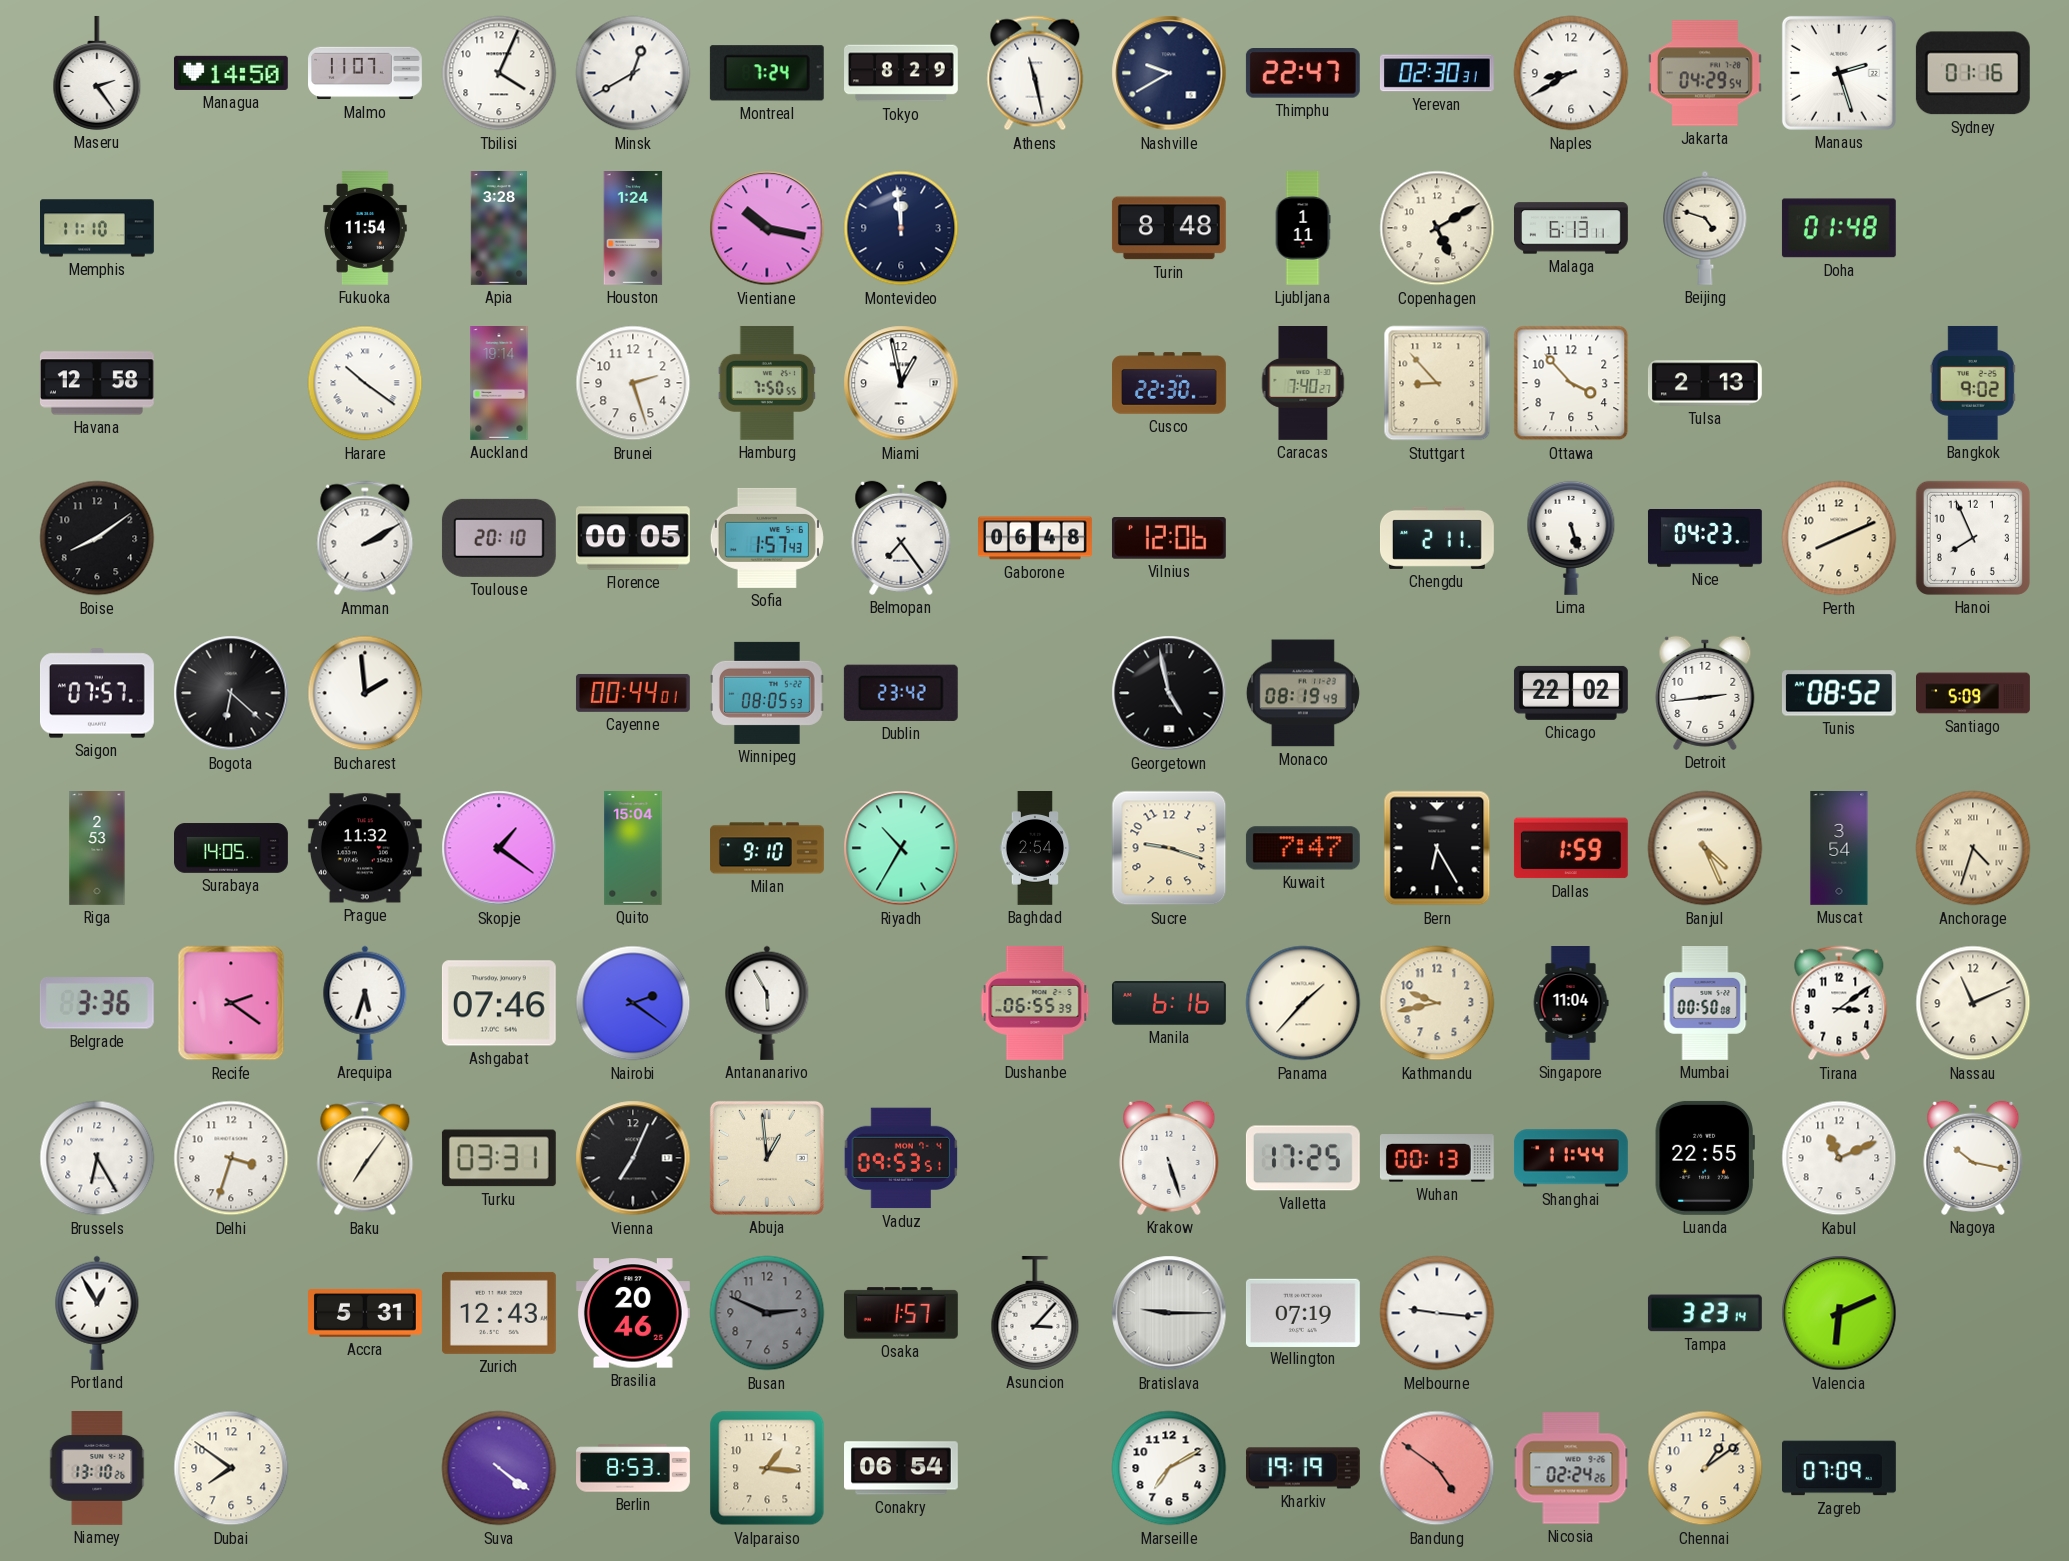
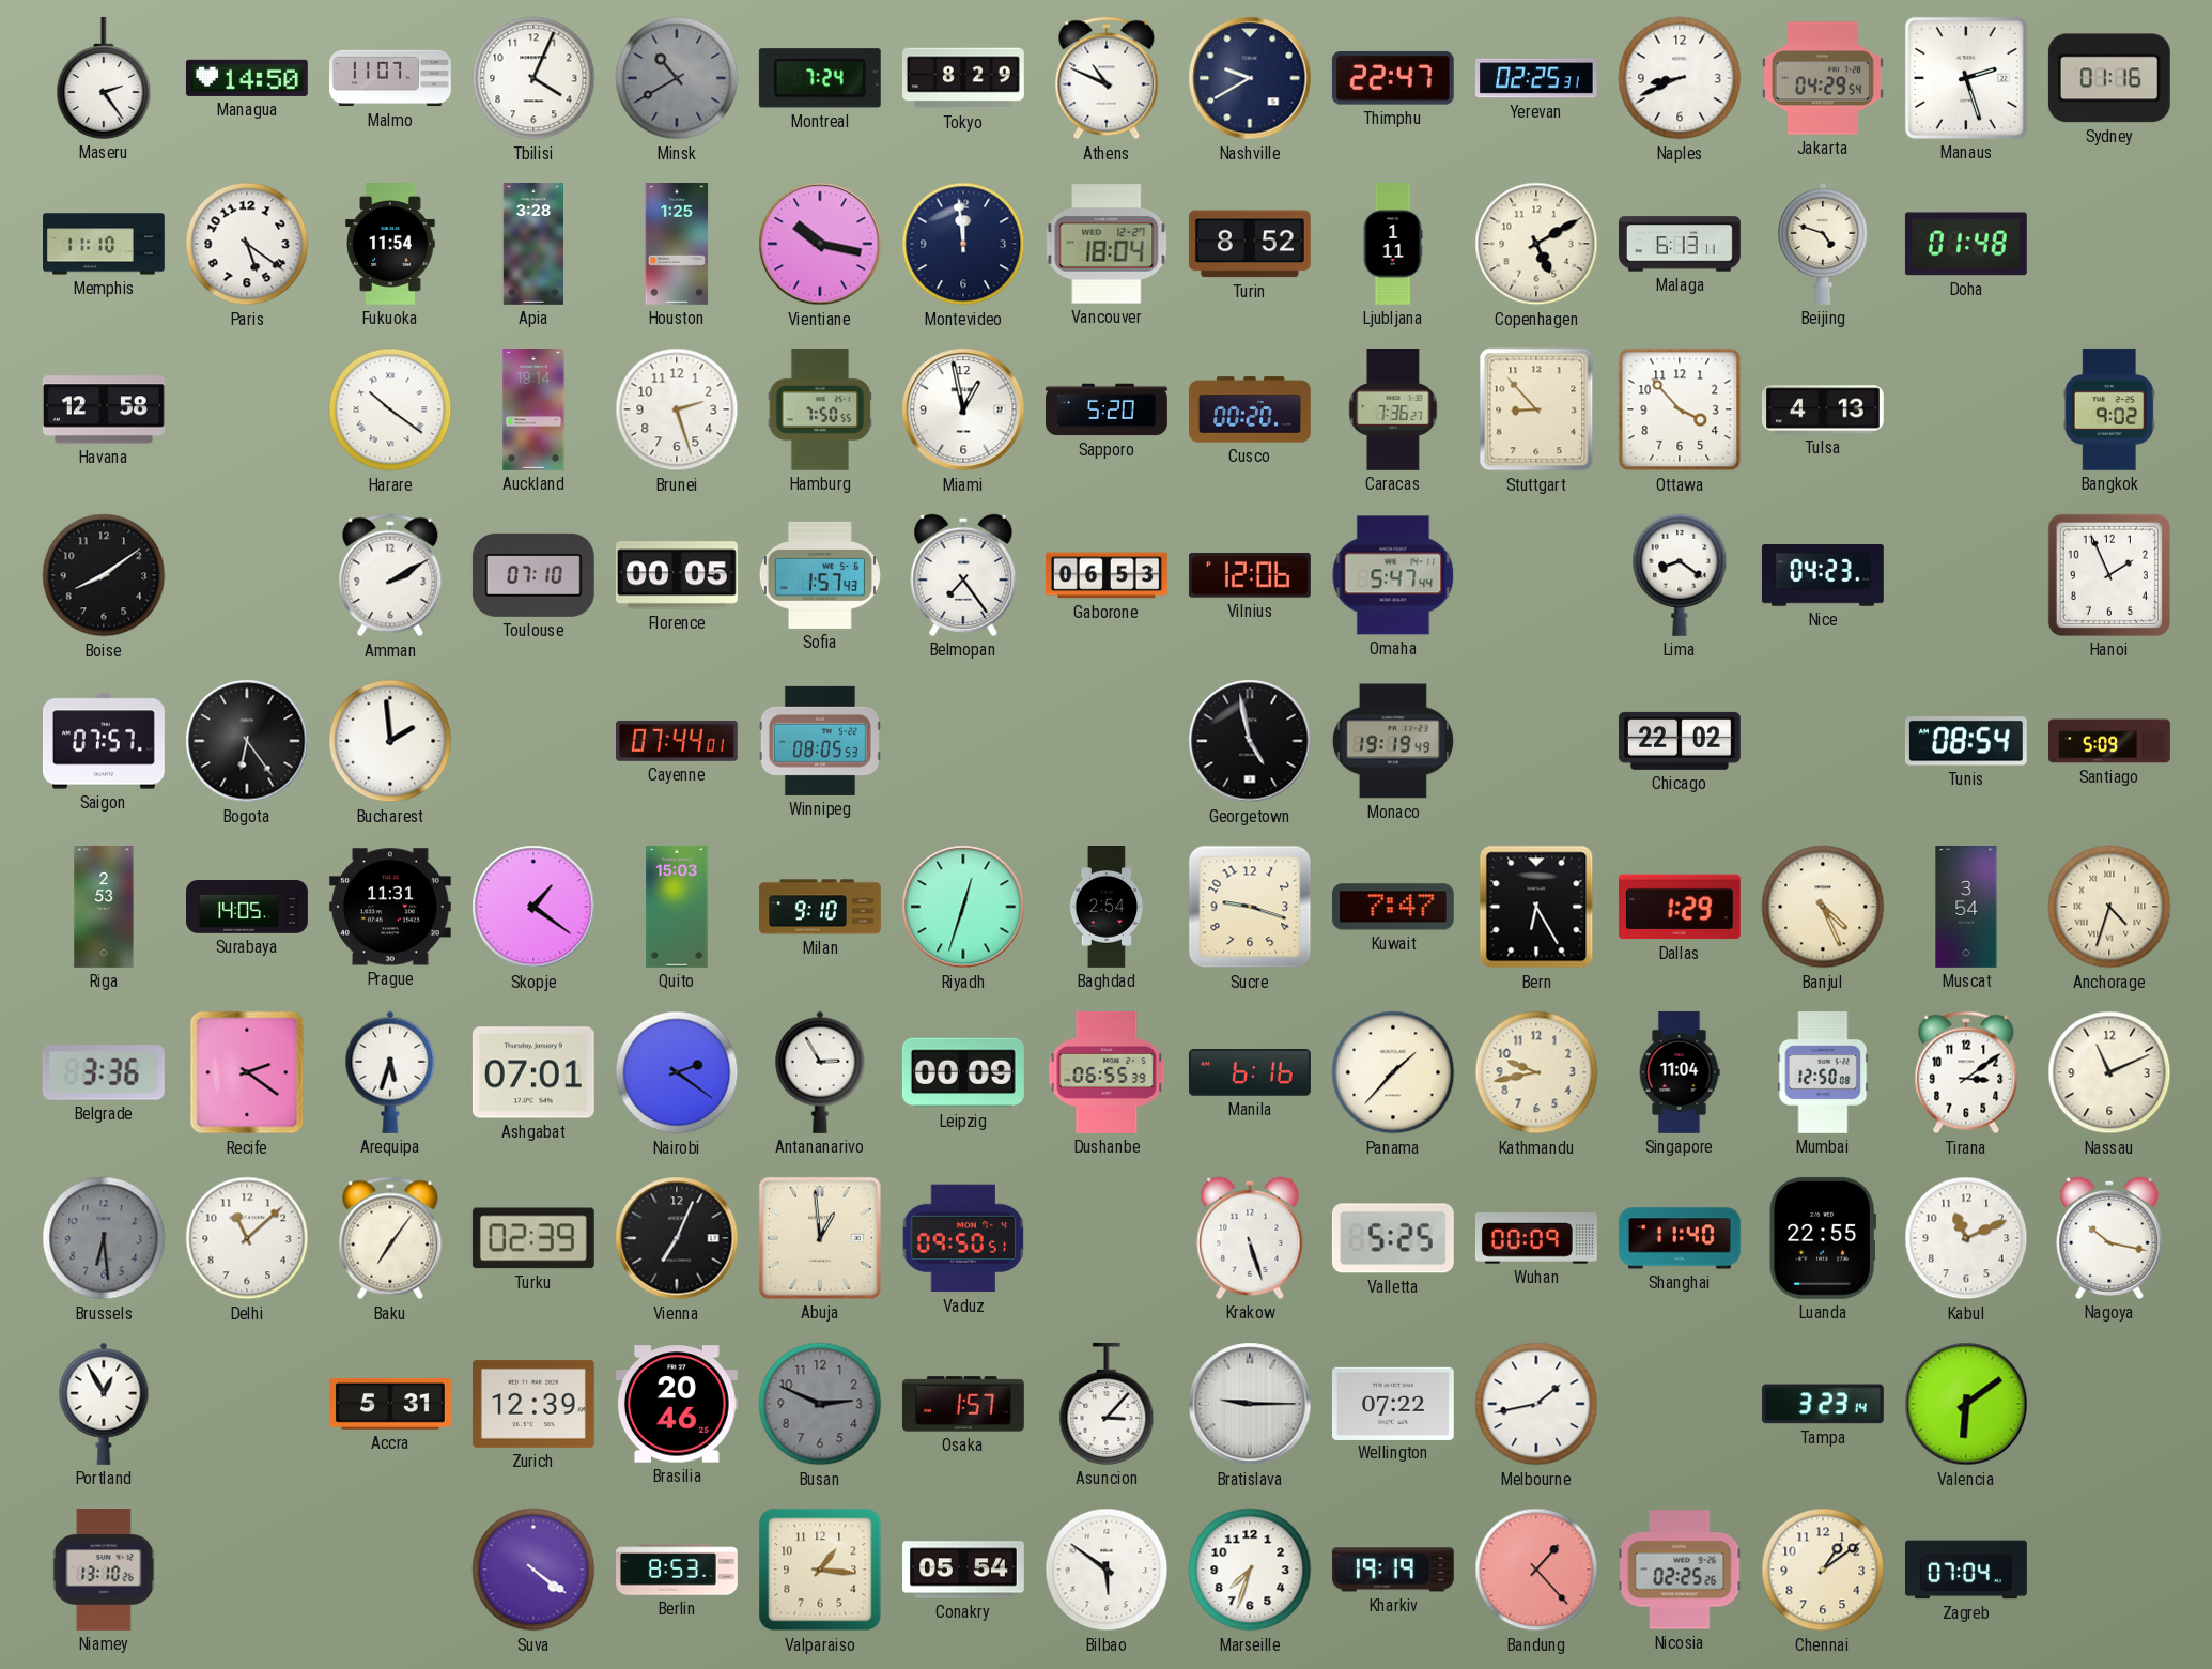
Minsk: 12:40 -> 10:40 (677, 78)
Minsk dial: white -> grey (677, 78)
Athens: 11:28 -> 10:49 (1107, 78)
Yerevan: 02:30 -> 02:25 (1536, 78)
Naples: 8:40 -> 8:41 (1680, 78)
Paris: none -> 5:21 (247, 244)
Houston: 1:24 -> 1:25 (677, 245)
Vancouver: none -> 18:04 (1107, 244)
Turin: 8:48 -> 8:52 (1250, 244)
Sapporo: none -> 5:20 (1108, 409)
Cusco: 22:30 -> 00:20 (1251, 409)
Caracas: 7:40 -> 7:36 (1393, 411)
Tulsa: 2:13 -> 4:13 (1823, 409)
Toulouse: 20:10 -> 07:10 (533, 575)
Gaborone: 06:48 -> 06:53 (1108, 575)
Omaha: none -> 5:47 (1393, 575)
Chengdu: 2:11 -> none (1438, 538)
Lima: 5:27 -> 8:21 (1680, 575)
Perth: 8:11 -> none (1839, 538)
Hanoi: 7:56 -> 1:56 (2109, 575)
Bogota: 6:22 -> 6:24 (247, 741)
Cayenne: 00:44 -> 07:44 (677, 741)
Dublin: 23:42 -> none (901, 693)
Monaco: 08:19 -> 19:19 (1393, 741)
Detroit: 2:44 -> none (1705, 693)
Tunis: 08:52 -> 08:54 (1966, 741)
Prague: 11:32 -> 11:31 (390, 907)
Quito: 15:04 -> 15:03 (677, 908)
Riyadh: 10:35 -> 12:33 (963, 907)
Dallas: 1:59 -> 1:29 (1680, 907)
Ashgabat: 07:46 -> 07:01 (533, 1072)
Antananarivo: 5:55 -> 2:55 (820, 1072)
Leipzig: none -> 00:09 (963, 1072)
Mumbai: 00:50 -> 12:50 (1823, 1073)
Brussels: 6:25 -> 6:29 (104, 1238)
Brussels dial: white -> grey (104, 1238)
Delhi: 3:33 -> 11:08 (247, 1238)
Turku: 03:31 -> 02:39 (533, 1238)
Vaduz: 09:53 -> 09:50 (963, 1238)
Valletta: 17:25 -> 5:25 (1393, 1238)
Wuhan: 00:13 -> 00:09 (1536, 1238)
Shanghai: 11:44 -> 11:40 (1680, 1238)
Zurich: 12:43 -> 12:39 (533, 1404)
Wellington: 07:19 -> 07:22 (1393, 1403)
Melbourne: 9:16 -> 1:43 (1536, 1404)
Valencia: 6:11 -> 6:09 (1966, 1404)
Dubai: 7:51 -> none (231, 1468)
Conakry: 06:54 -> 05:54 (964, 1570)
Bilbao: none -> 5:51 (1107, 1570)
Marseille: 7:10 -> 7:33 (1250, 1570)
Bandung: 4:51 -> 1:23 (1536, 1570)
Nicosia: 02:24 -> 02:25 (1680, 1570)
Zagreb: 07:09 -> 07:04 (1967, 1570)
